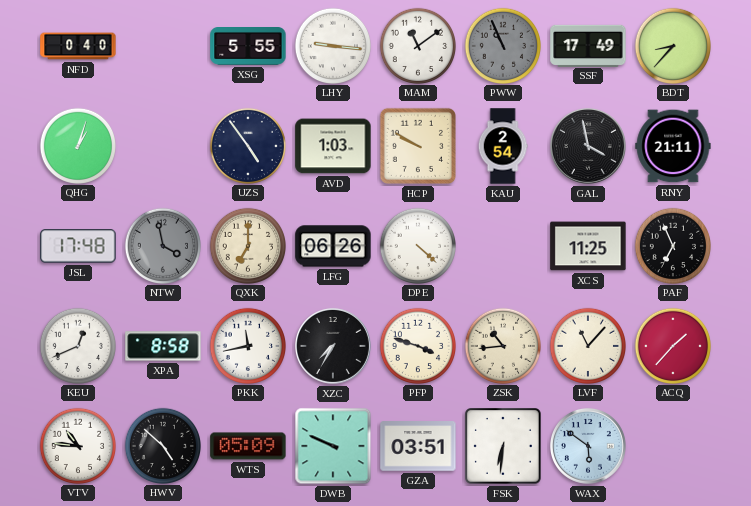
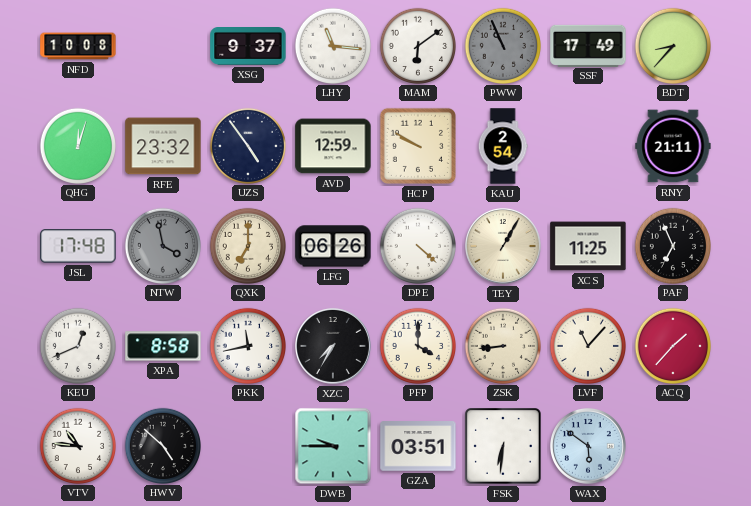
NFD: 0:40 -> 10:08 (78, 46)
XSG: 5:55 -> 9:37 (248, 47)
LHY: 9:16 -> 11:16 (332, 45)
MAM: 11:09 -> 6:09 (417, 45)
QHG: 1:03 -> 12:03 (77, 145)
RFE: none -> 23:32 (163, 146)
AVD: 1:03 -> 12:59 (333, 146)
GAL: 3:58 -> none (588, 146)
TEY: none -> 1:05 (503, 246)
PFP: 3:48 -> 4:00 (417, 345)
ZSK: 10:44 -> 8:44 (502, 345)
WTS: 05:09 -> none (248, 446)
DWB: 9:49 -> 9:45 (333, 446)
